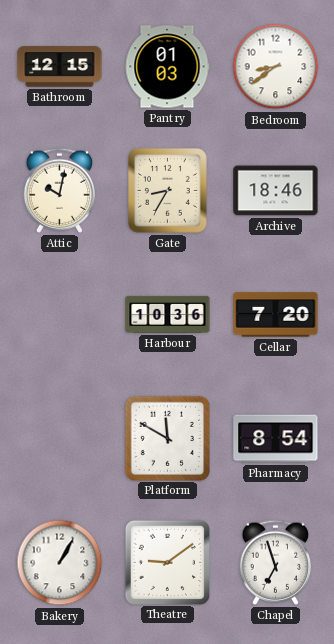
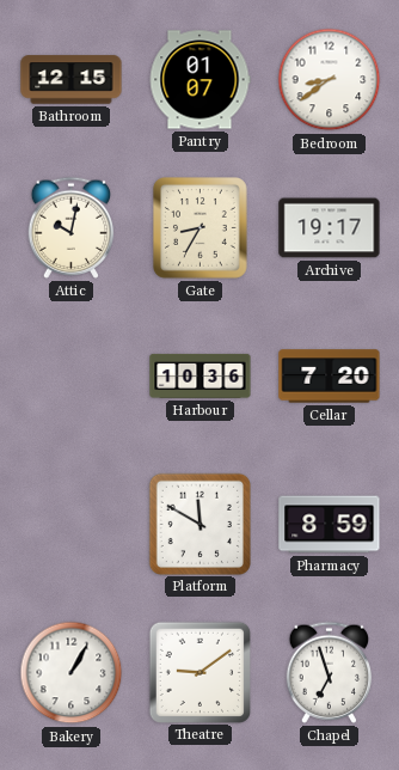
Pantry: 01:03 -> 01:07 (199, 80)
Archive: 18:46 -> 19:17 (330, 228)
Pharmacy: 8:54 -> 8:59 (330, 525)
